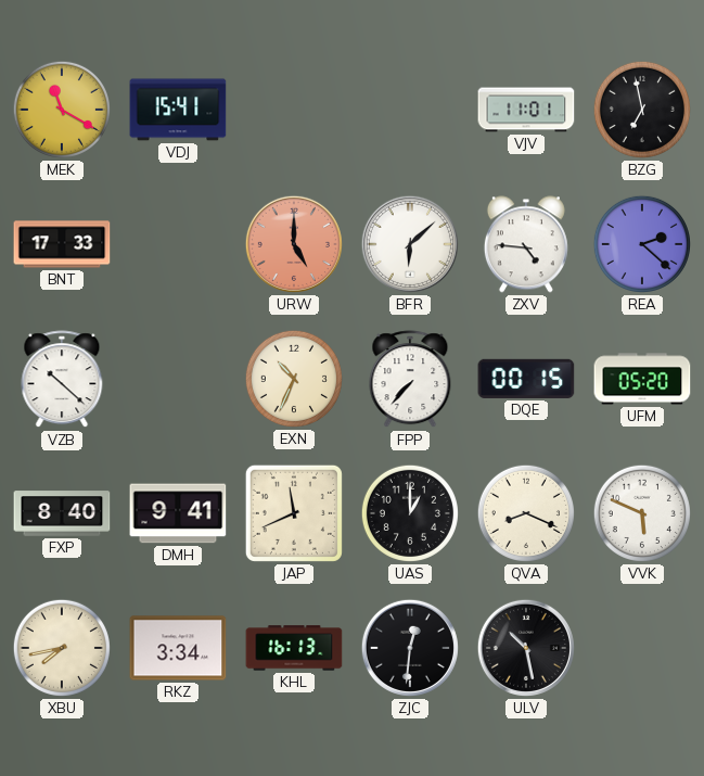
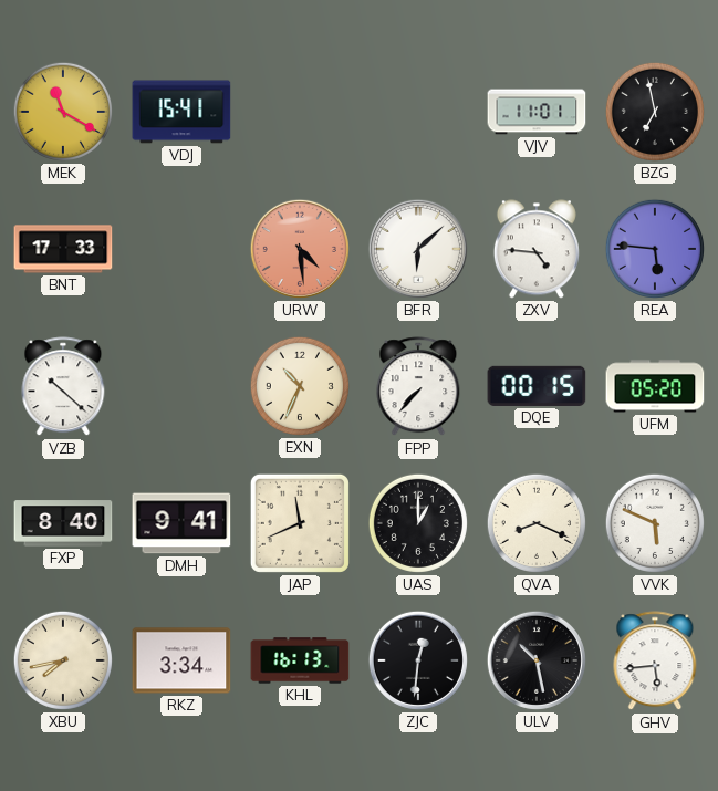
URW: 5:00 -> 4:29 (300, 249)
REA: 2:22 -> 5:46 (655, 249)
GHV: none -> 5:44 (655, 662)
